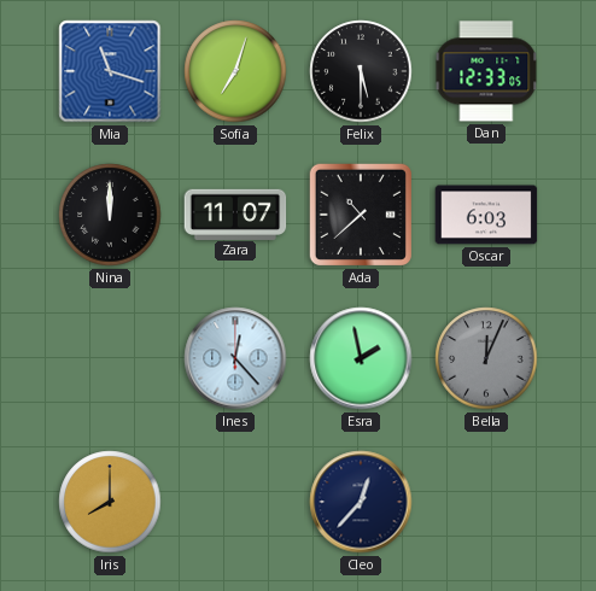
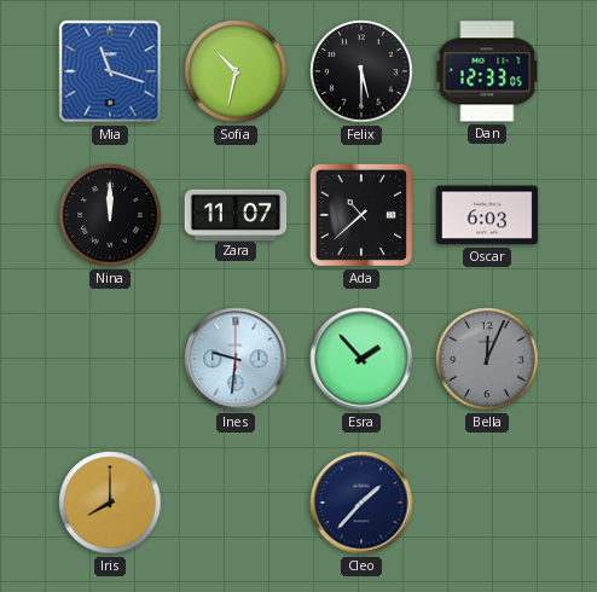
Sofia: 7:03 -> 10:32 (236, 71)
Ines: 12:23 -> 9:31 (236, 359)
Esra: 1:58 -> 1:53 (361, 359)
Cleo: 12:37 -> 1:37 (361, 503)
